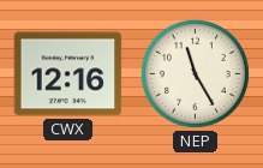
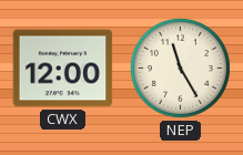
CWX: 12:16 -> 12:00 (63, 69)
